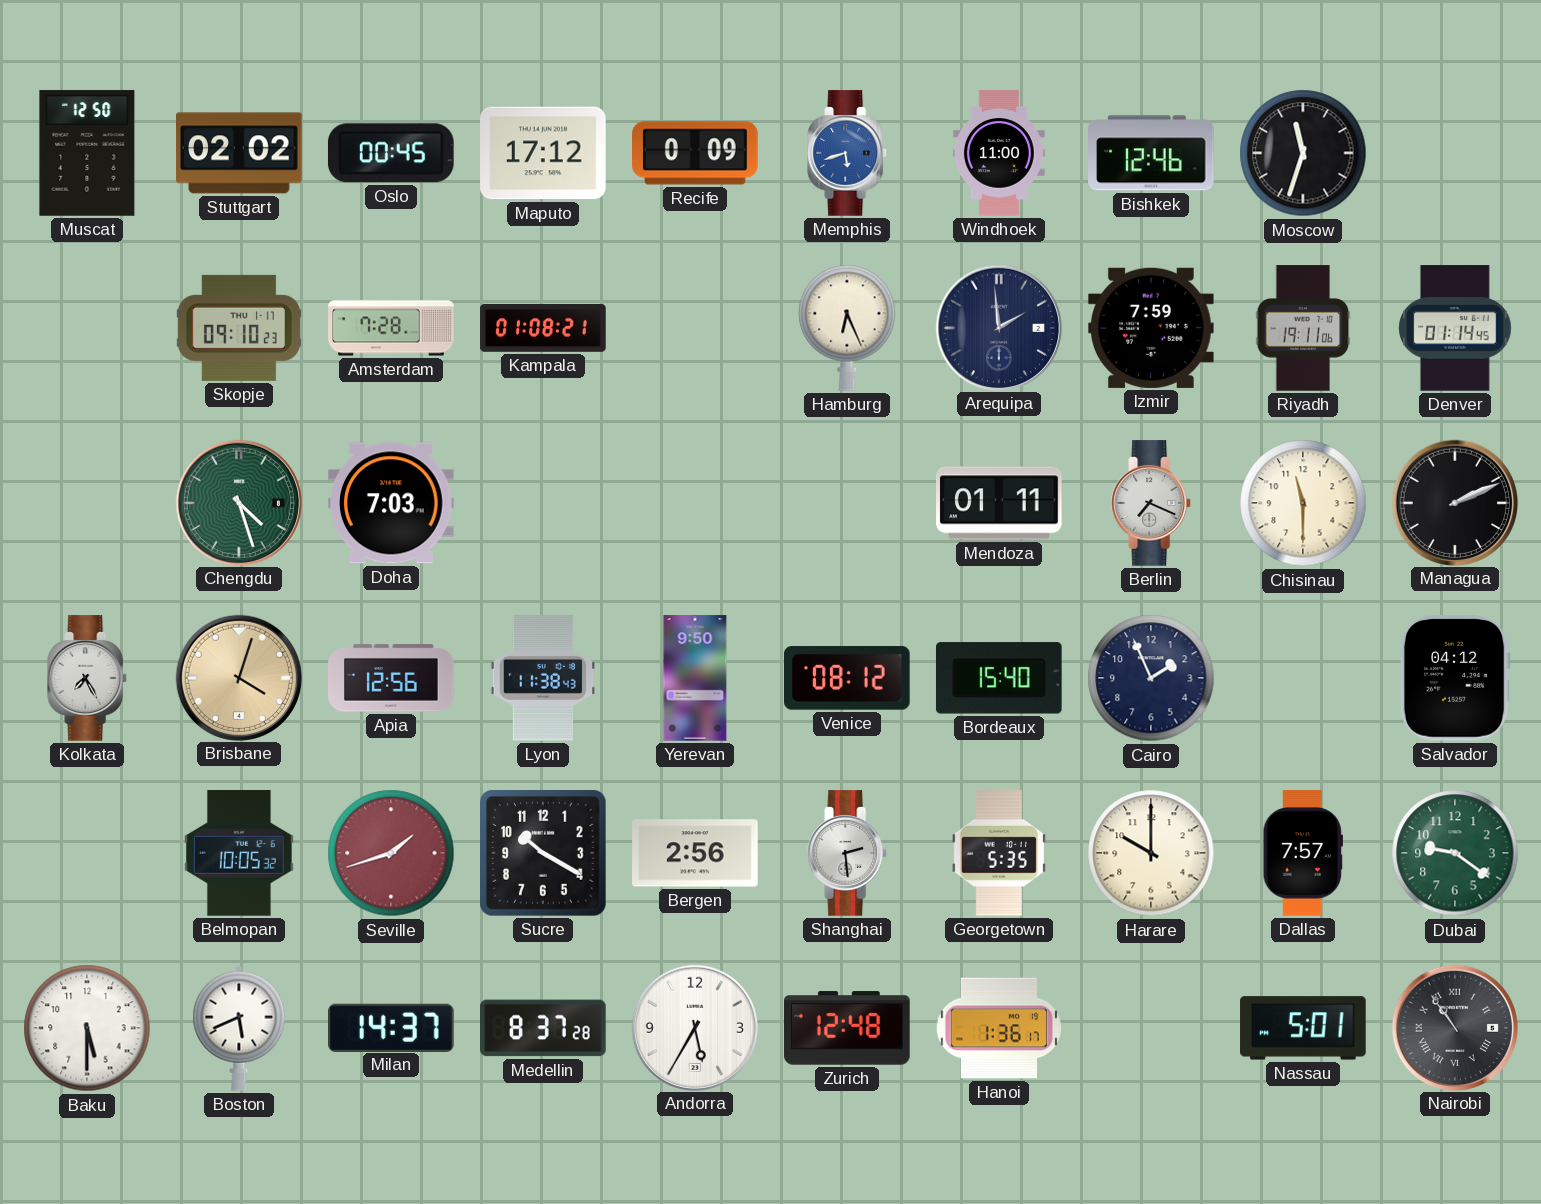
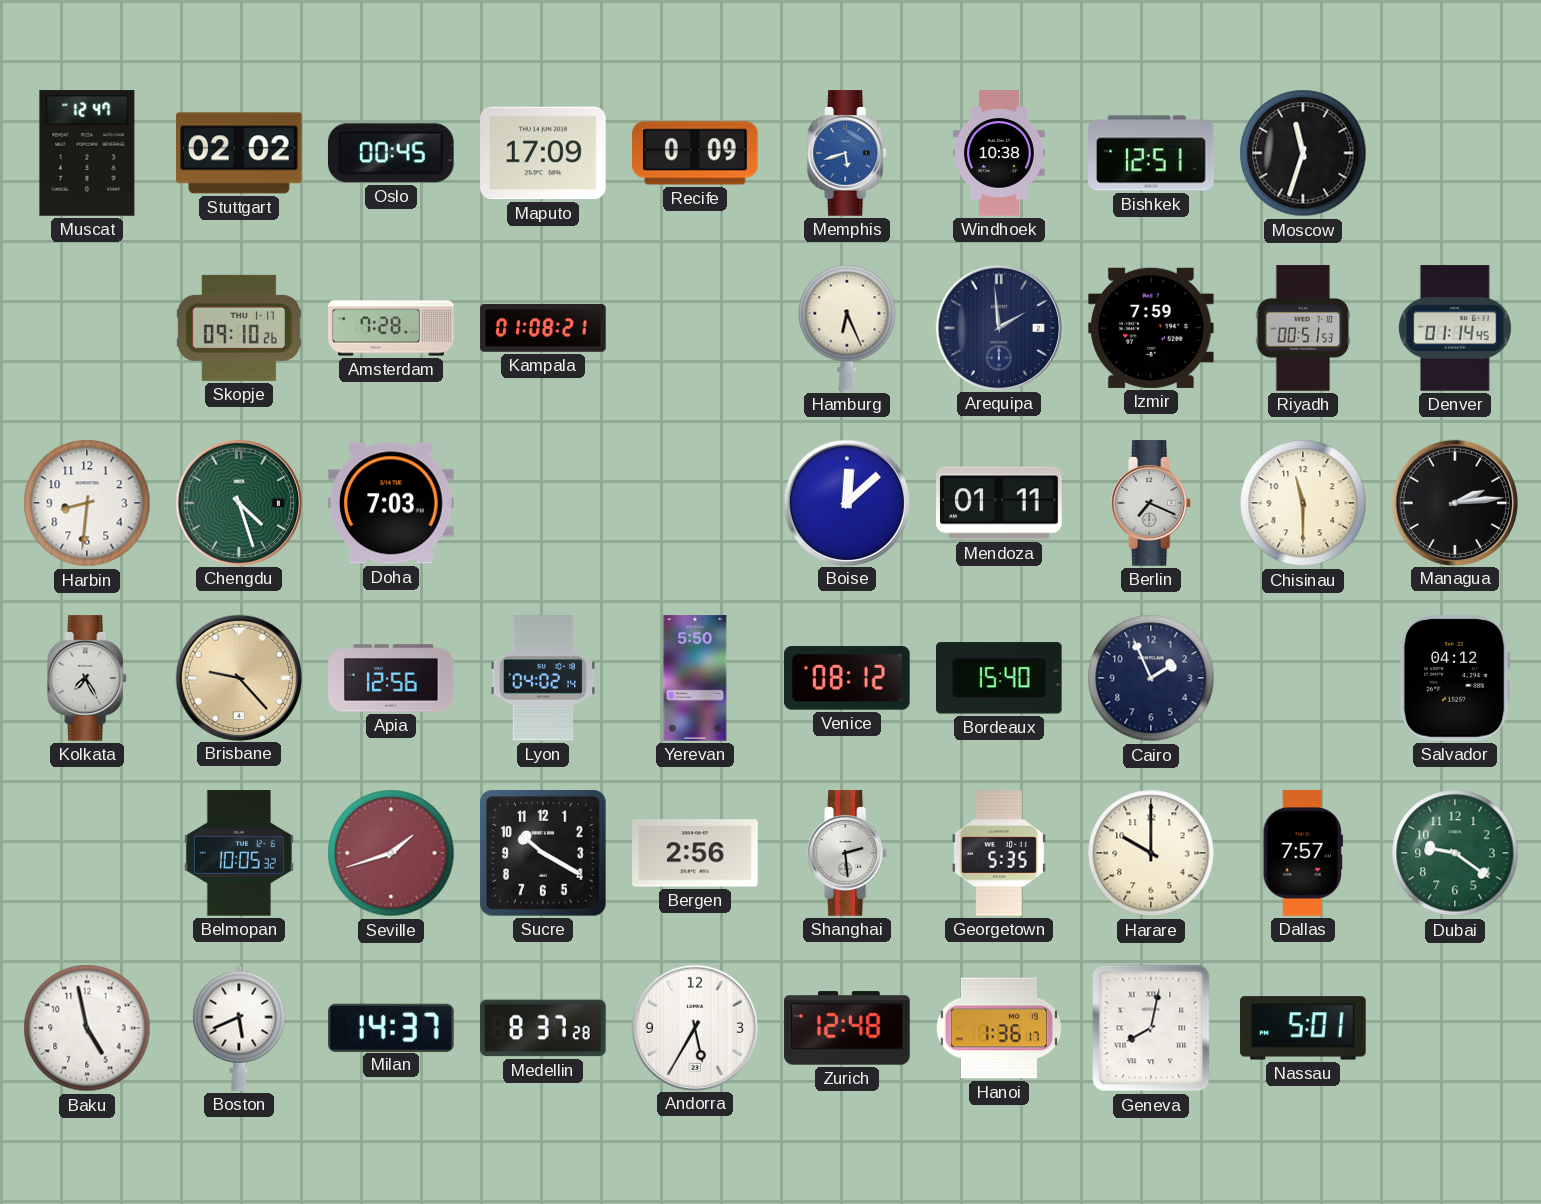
Muscat: 12:50 -> 12:47 (87, 153)
Maputo: 17:12 -> 17:09 (543, 153)
Windhoek: 11:00 -> 10:38 (999, 153)
Bishkek: 12:46 -> 12:51 (1151, 153)
Skopje: 09:10:23 -> 09:10:26 (239, 328)
Riyadh: 19:11 -> 00:51 (1303, 328)
Harbin: none -> 8:31 (87, 503)
Boise: none -> 12:08 (846, 502)
Managua: 2:11 -> 2:14 (1454, 502)
Brisbane: 4:03 -> 9:23 (238, 677)
Lyon: 11:38 -> 04:02 (543, 678)
Yerevan: 9:50 -> 5:50 (695, 678)
Baku: 5:30 -> 4:58 (87, 1028)
Geneva: none -> 8:02 (1151, 1028)
Nairobi: 10:54 -> none (1454, 1027)
